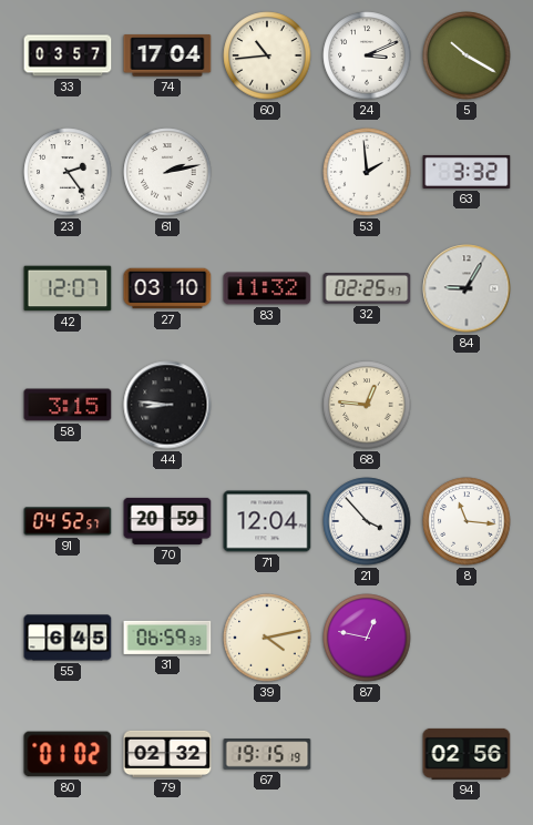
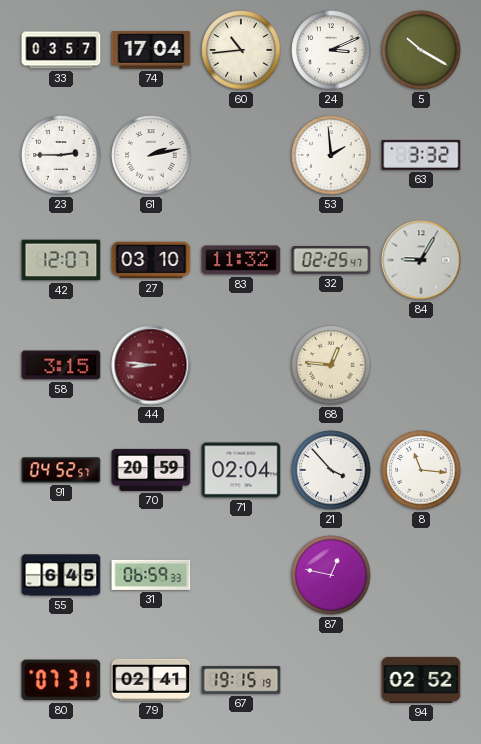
23: 2:24 -> 2:45 (61, 155)
44 dial: black -> burgundy (151, 365)
71: 12:04 -> 02:04 (241, 470)
39: 4:13 -> none (267, 638)
80: 01:02 -> 07:31 (61, 680)
79: 02:32 -> 02:41 (151, 680)
94: 02:56 -> 02:52 (421, 680)
